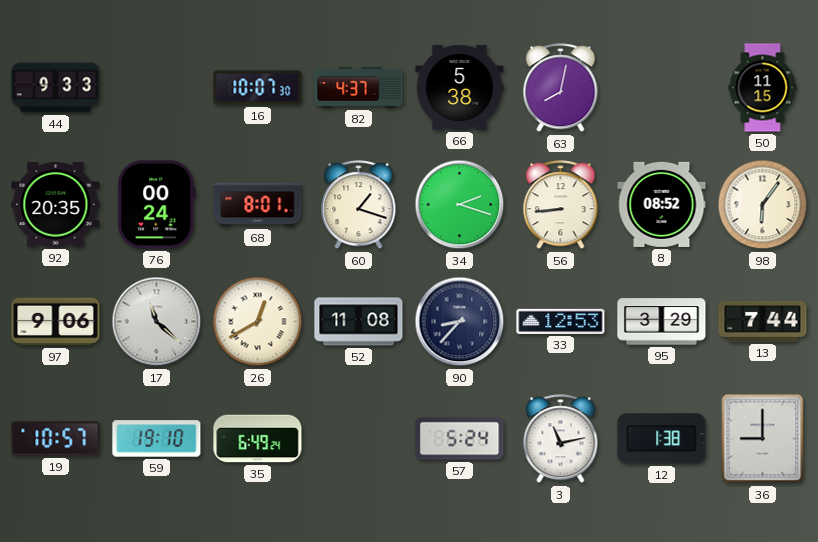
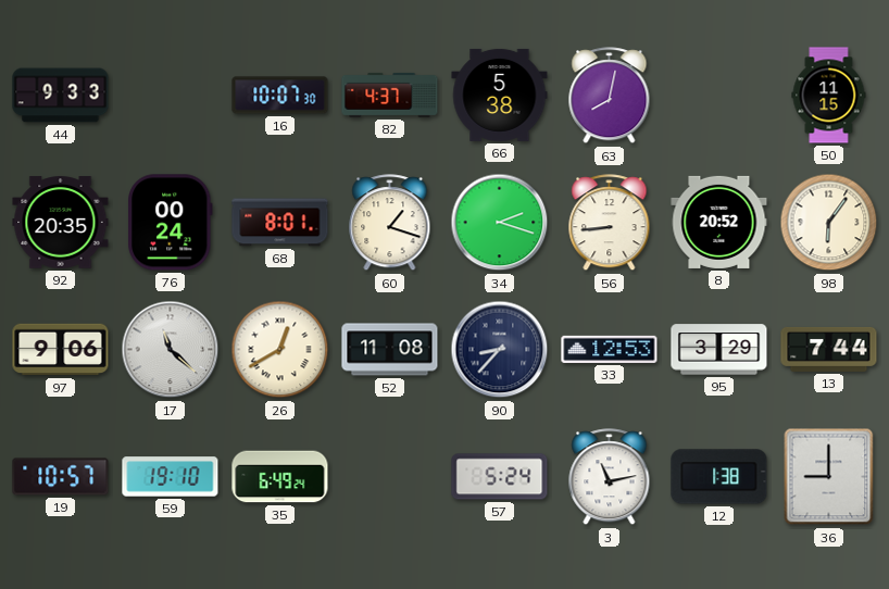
8: 08:52 -> 20:52 (719, 222)
